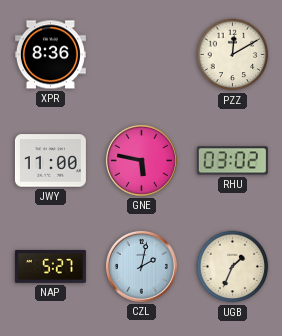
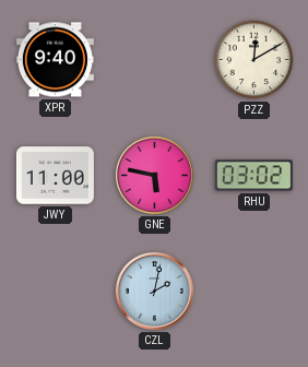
XPR: 8:36 -> 9:40 (55, 60)
NAP: 5:27 -> none (50, 267)
UGB: 1:34 -> none (233, 267)
